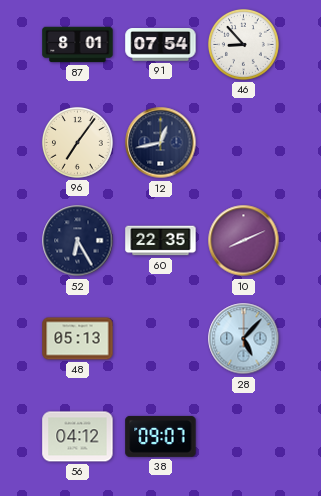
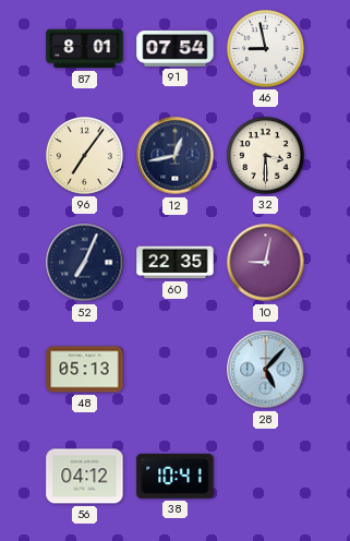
46: 8:53 -> 8:58 (265, 48)
32: none -> 3:30 (265, 155)
52: 6:25 -> 7:04 (85, 263)
10: 8:11 -> 9:02 (266, 263)
38: 09:07 -> 10:41 (176, 476)
